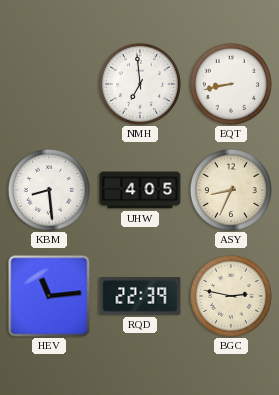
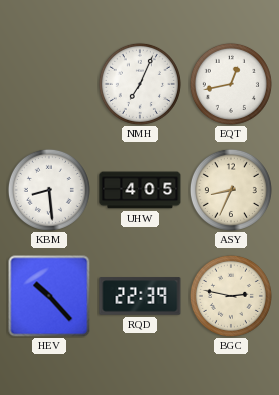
NMH: 6:59 -> 7:04 (140, 84)
EQT: 8:43 -> 12:43 (231, 84)
HEV: 11:14 -> 10:23 (49, 296)
